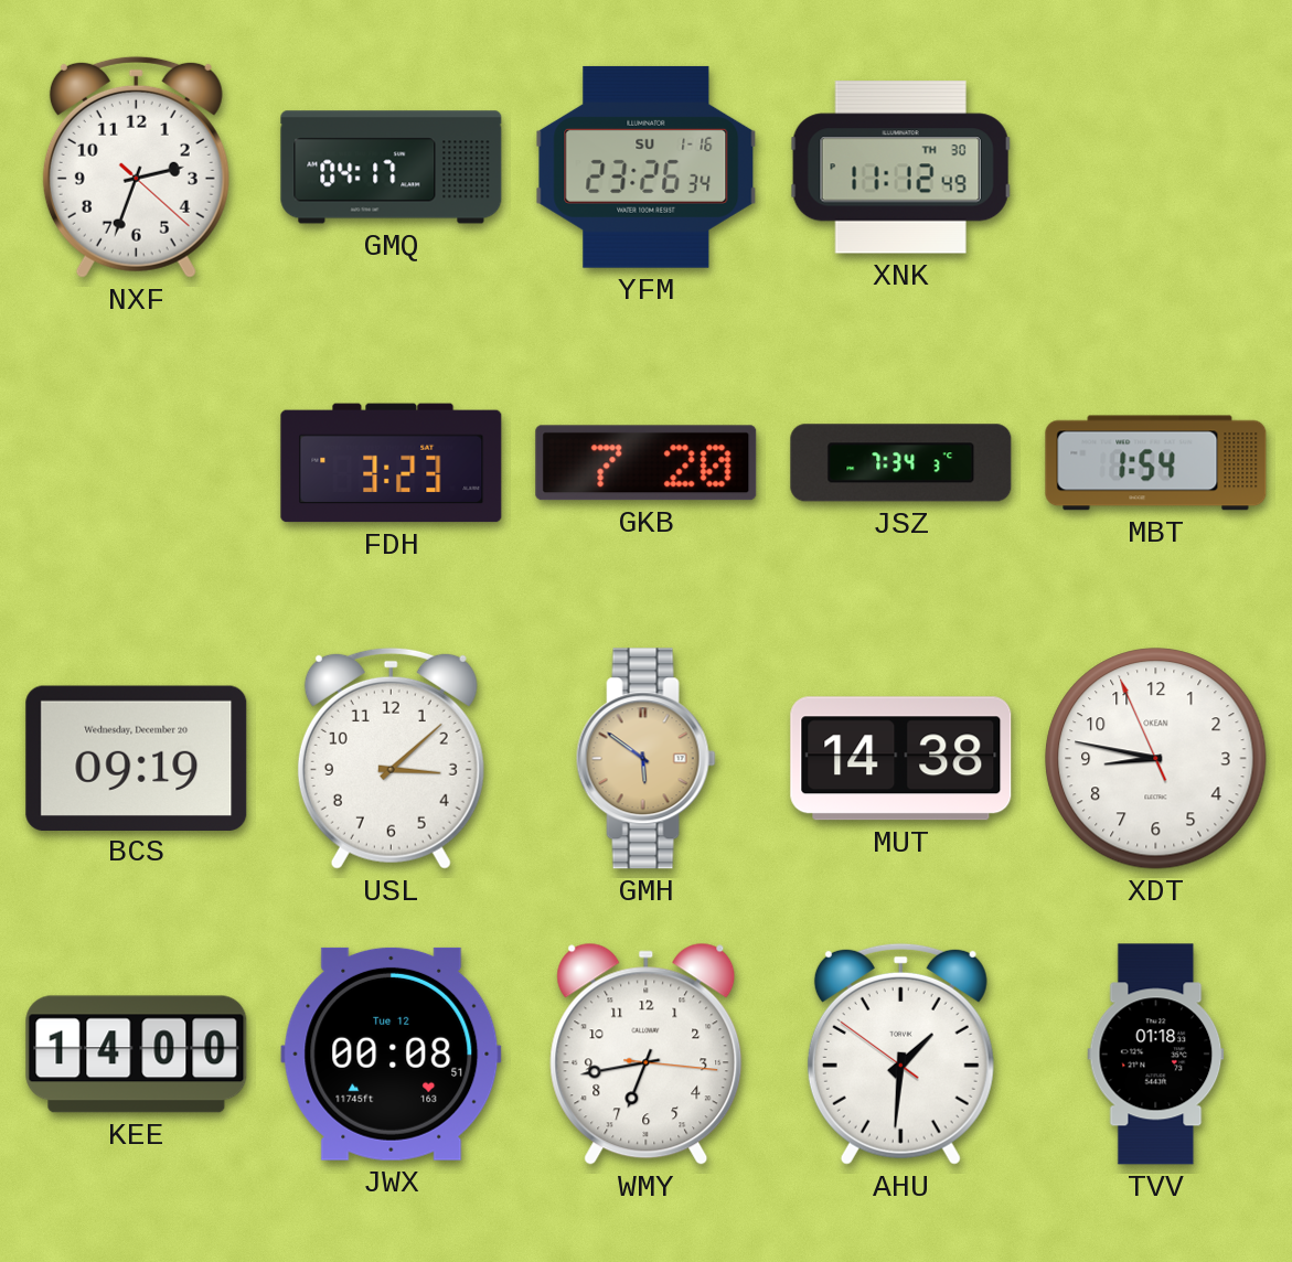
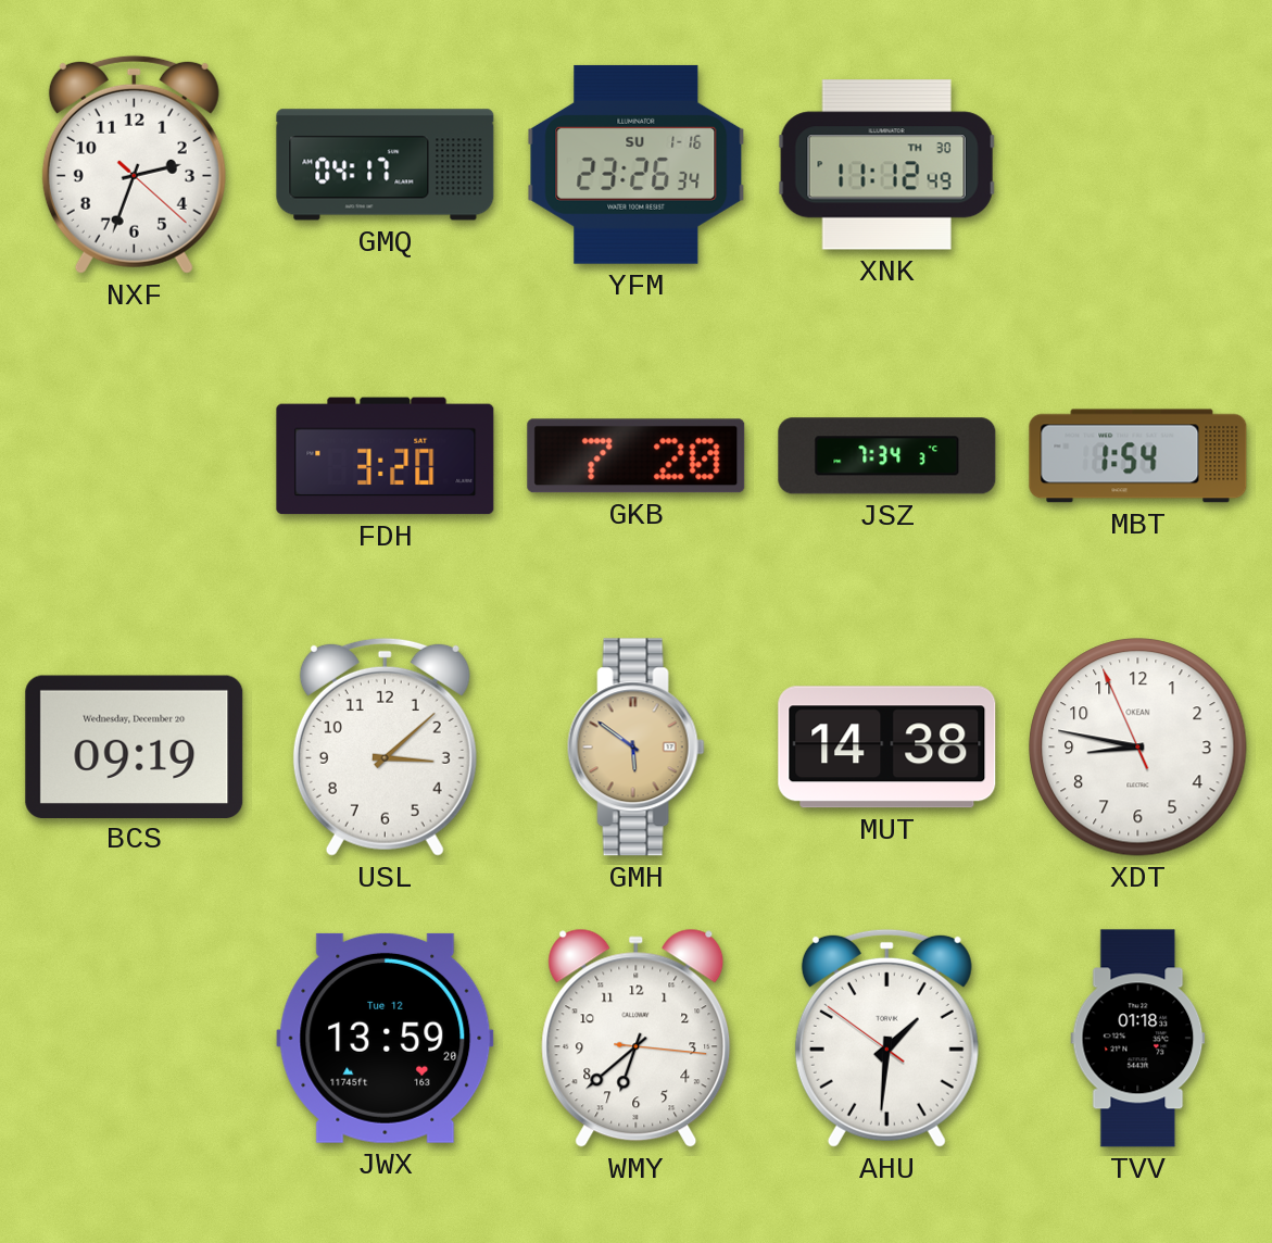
FDH: 3:23 -> 3:20 (386, 456)
KEE: 14:00 -> none (137, 1055)
JWX: 00:08 -> 13:59 (386, 1038)
WMY: 6:43 -> 6:38 (637, 1038)
